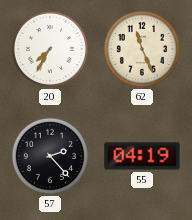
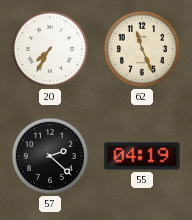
57: 2:23 -> 2:22 (50, 156)
